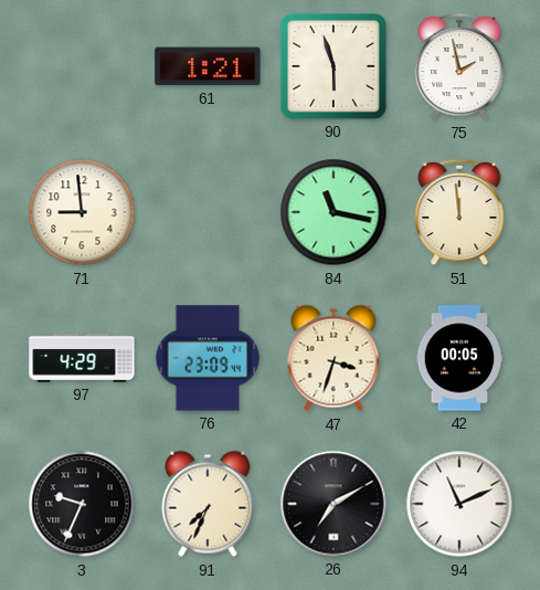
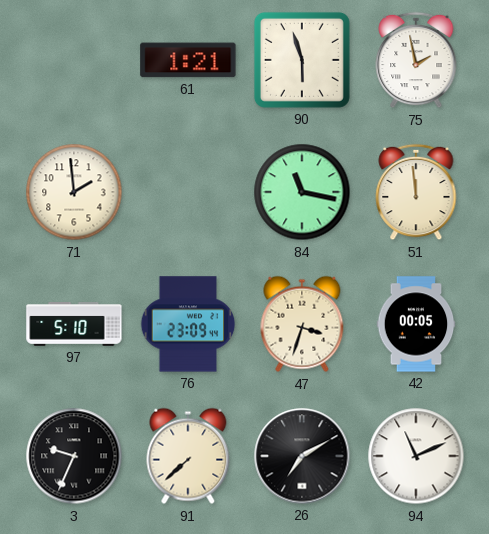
71: 8:59 -> 1:59 (74, 192)
97: 4:29 -> 5:10 (74, 325)
91: 7:34 -> 7:38 (188, 456)
